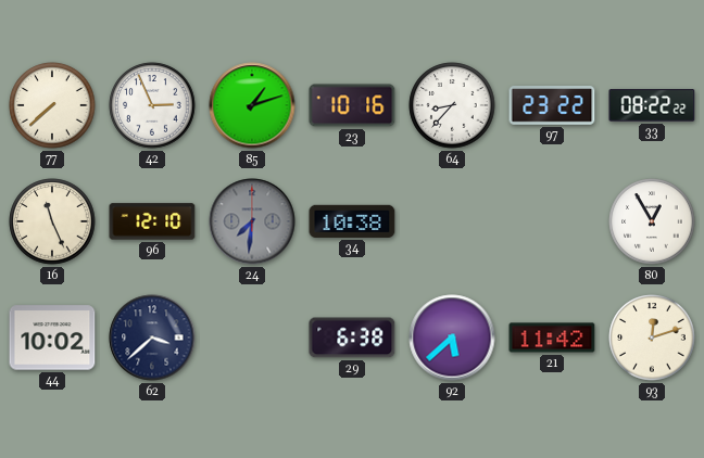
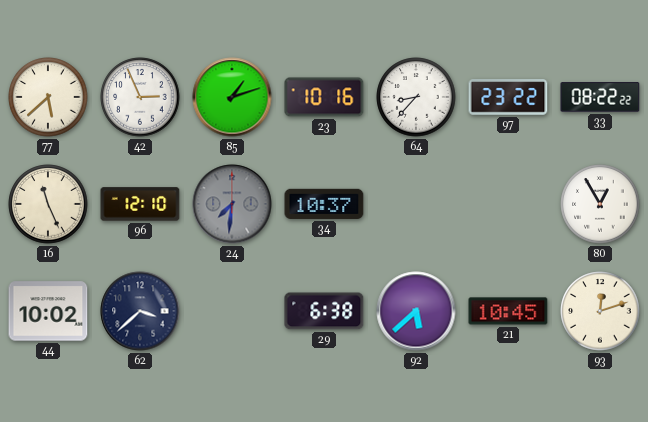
77: 7:38 -> 5:38 (48, 97)
34: 10:38 -> 10:37 (324, 204)
21: 11:42 -> 10:45 (508, 311)
